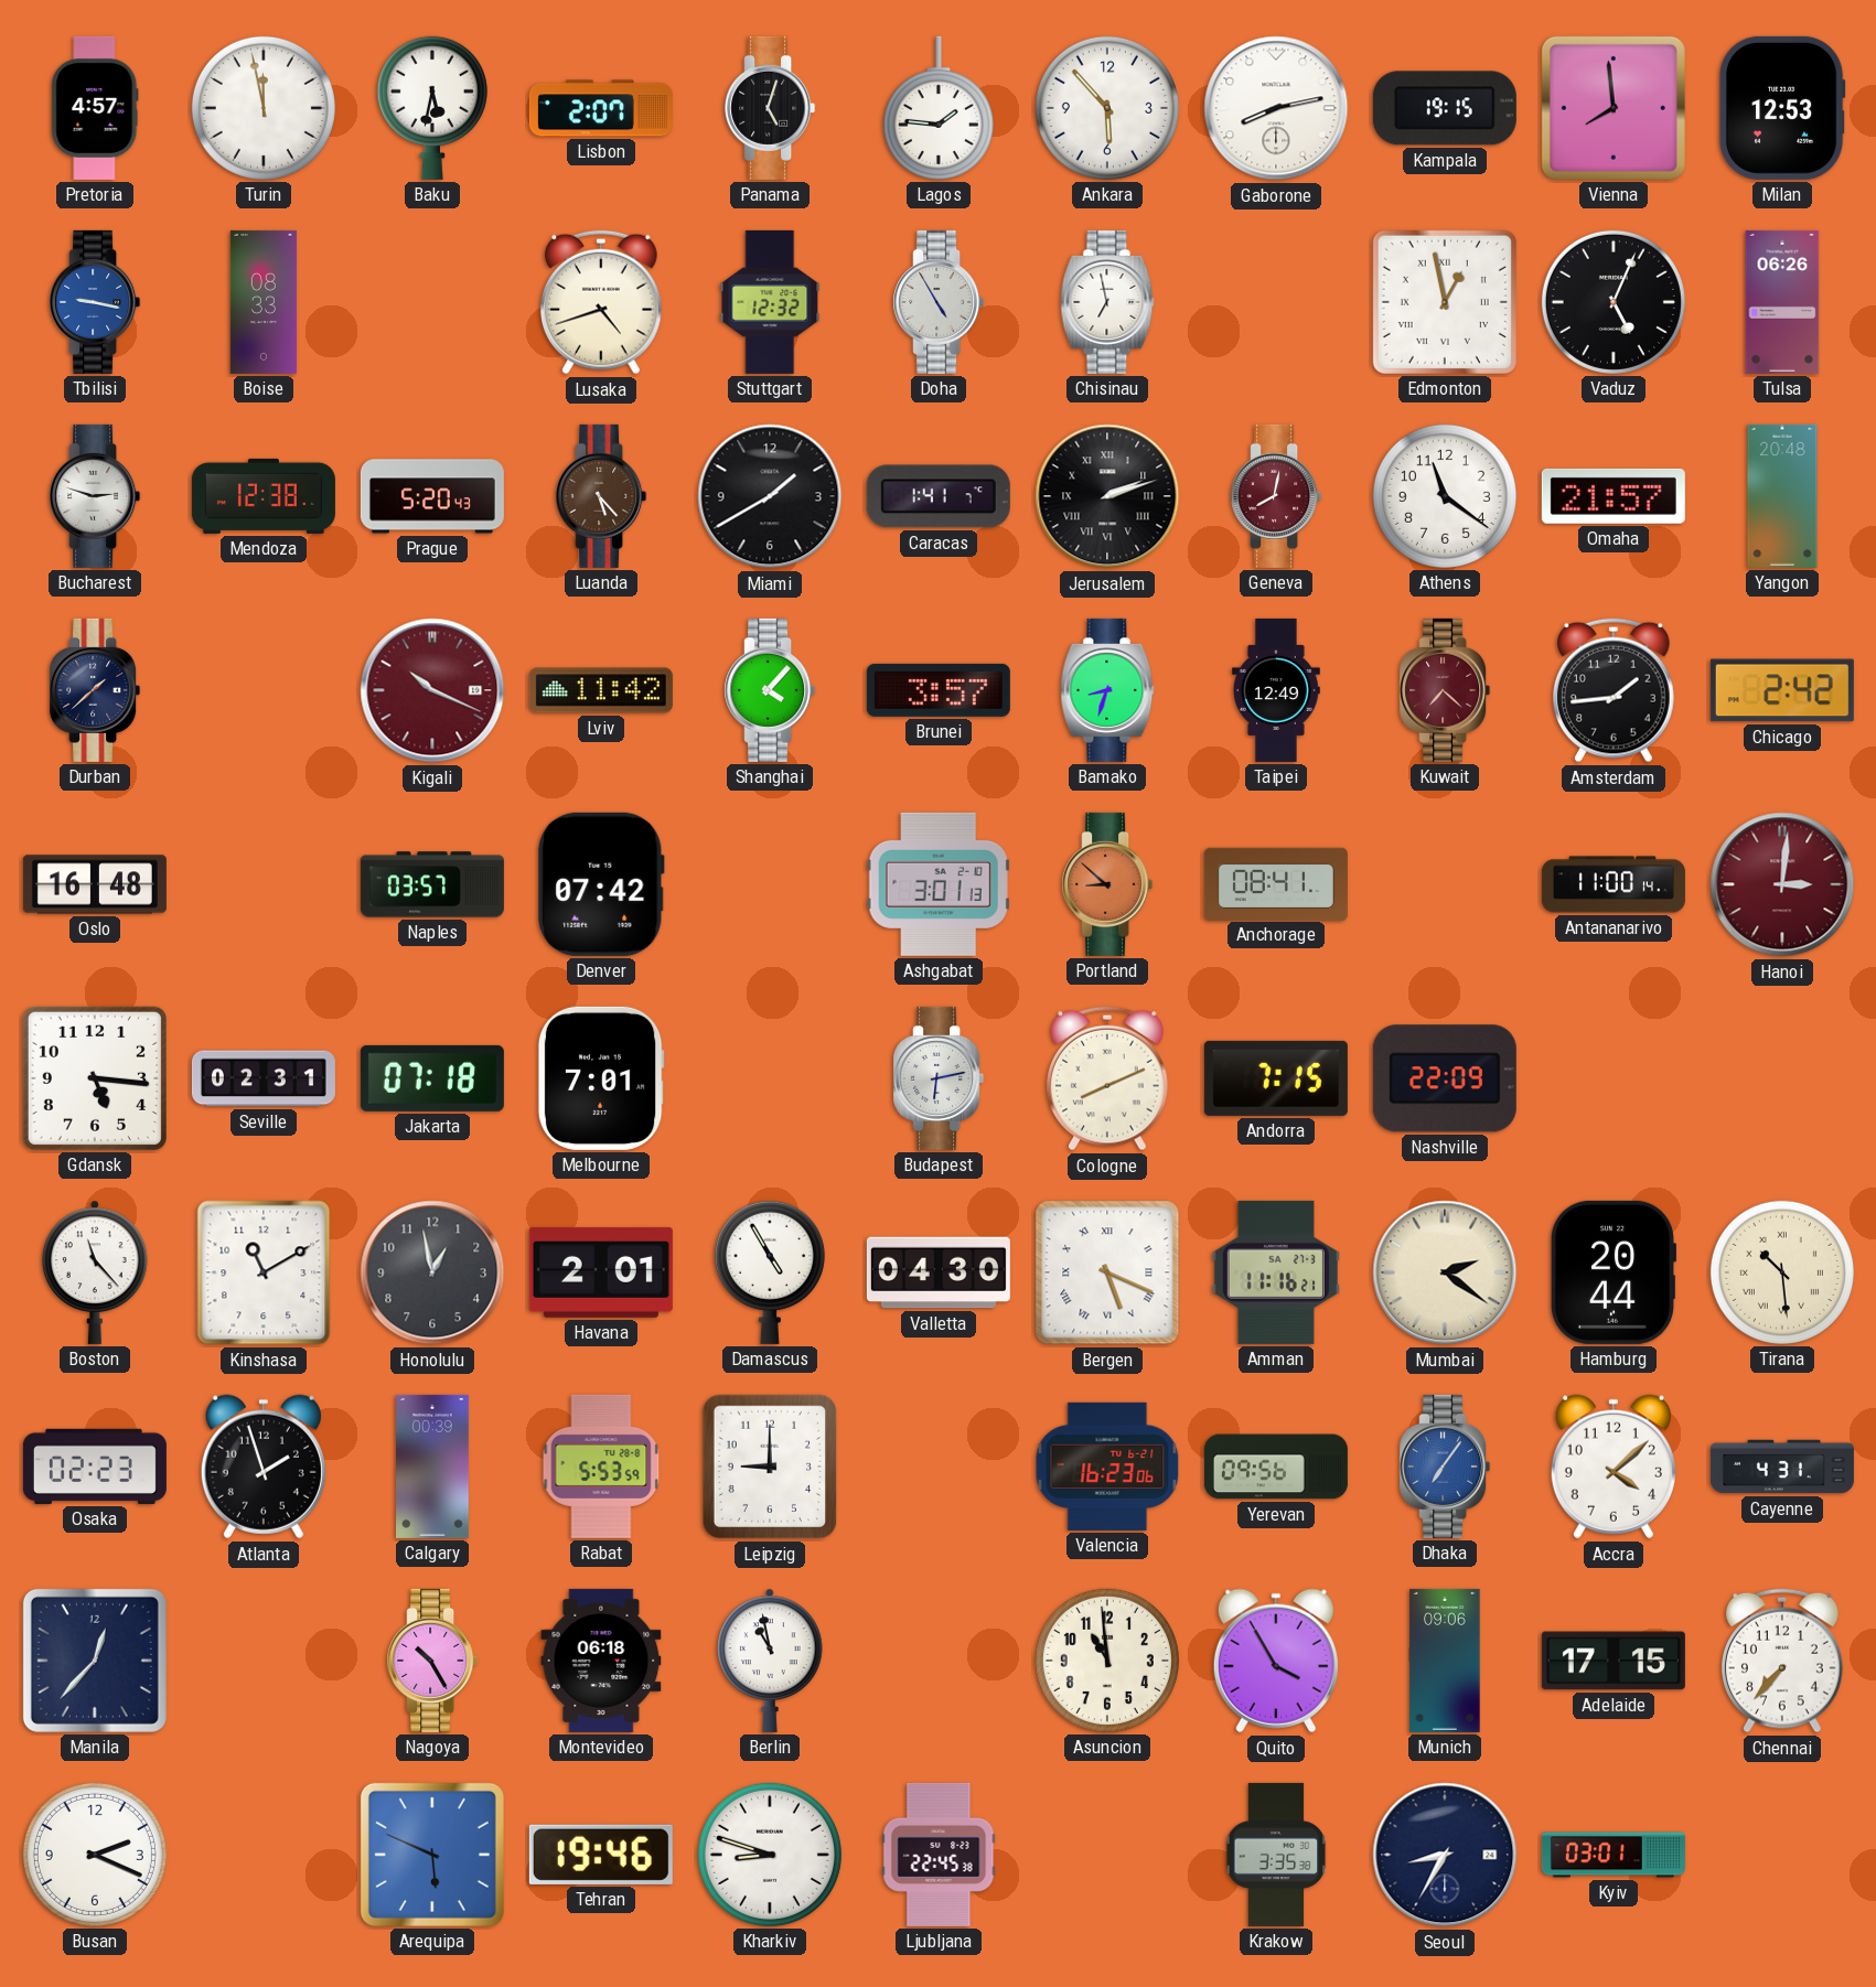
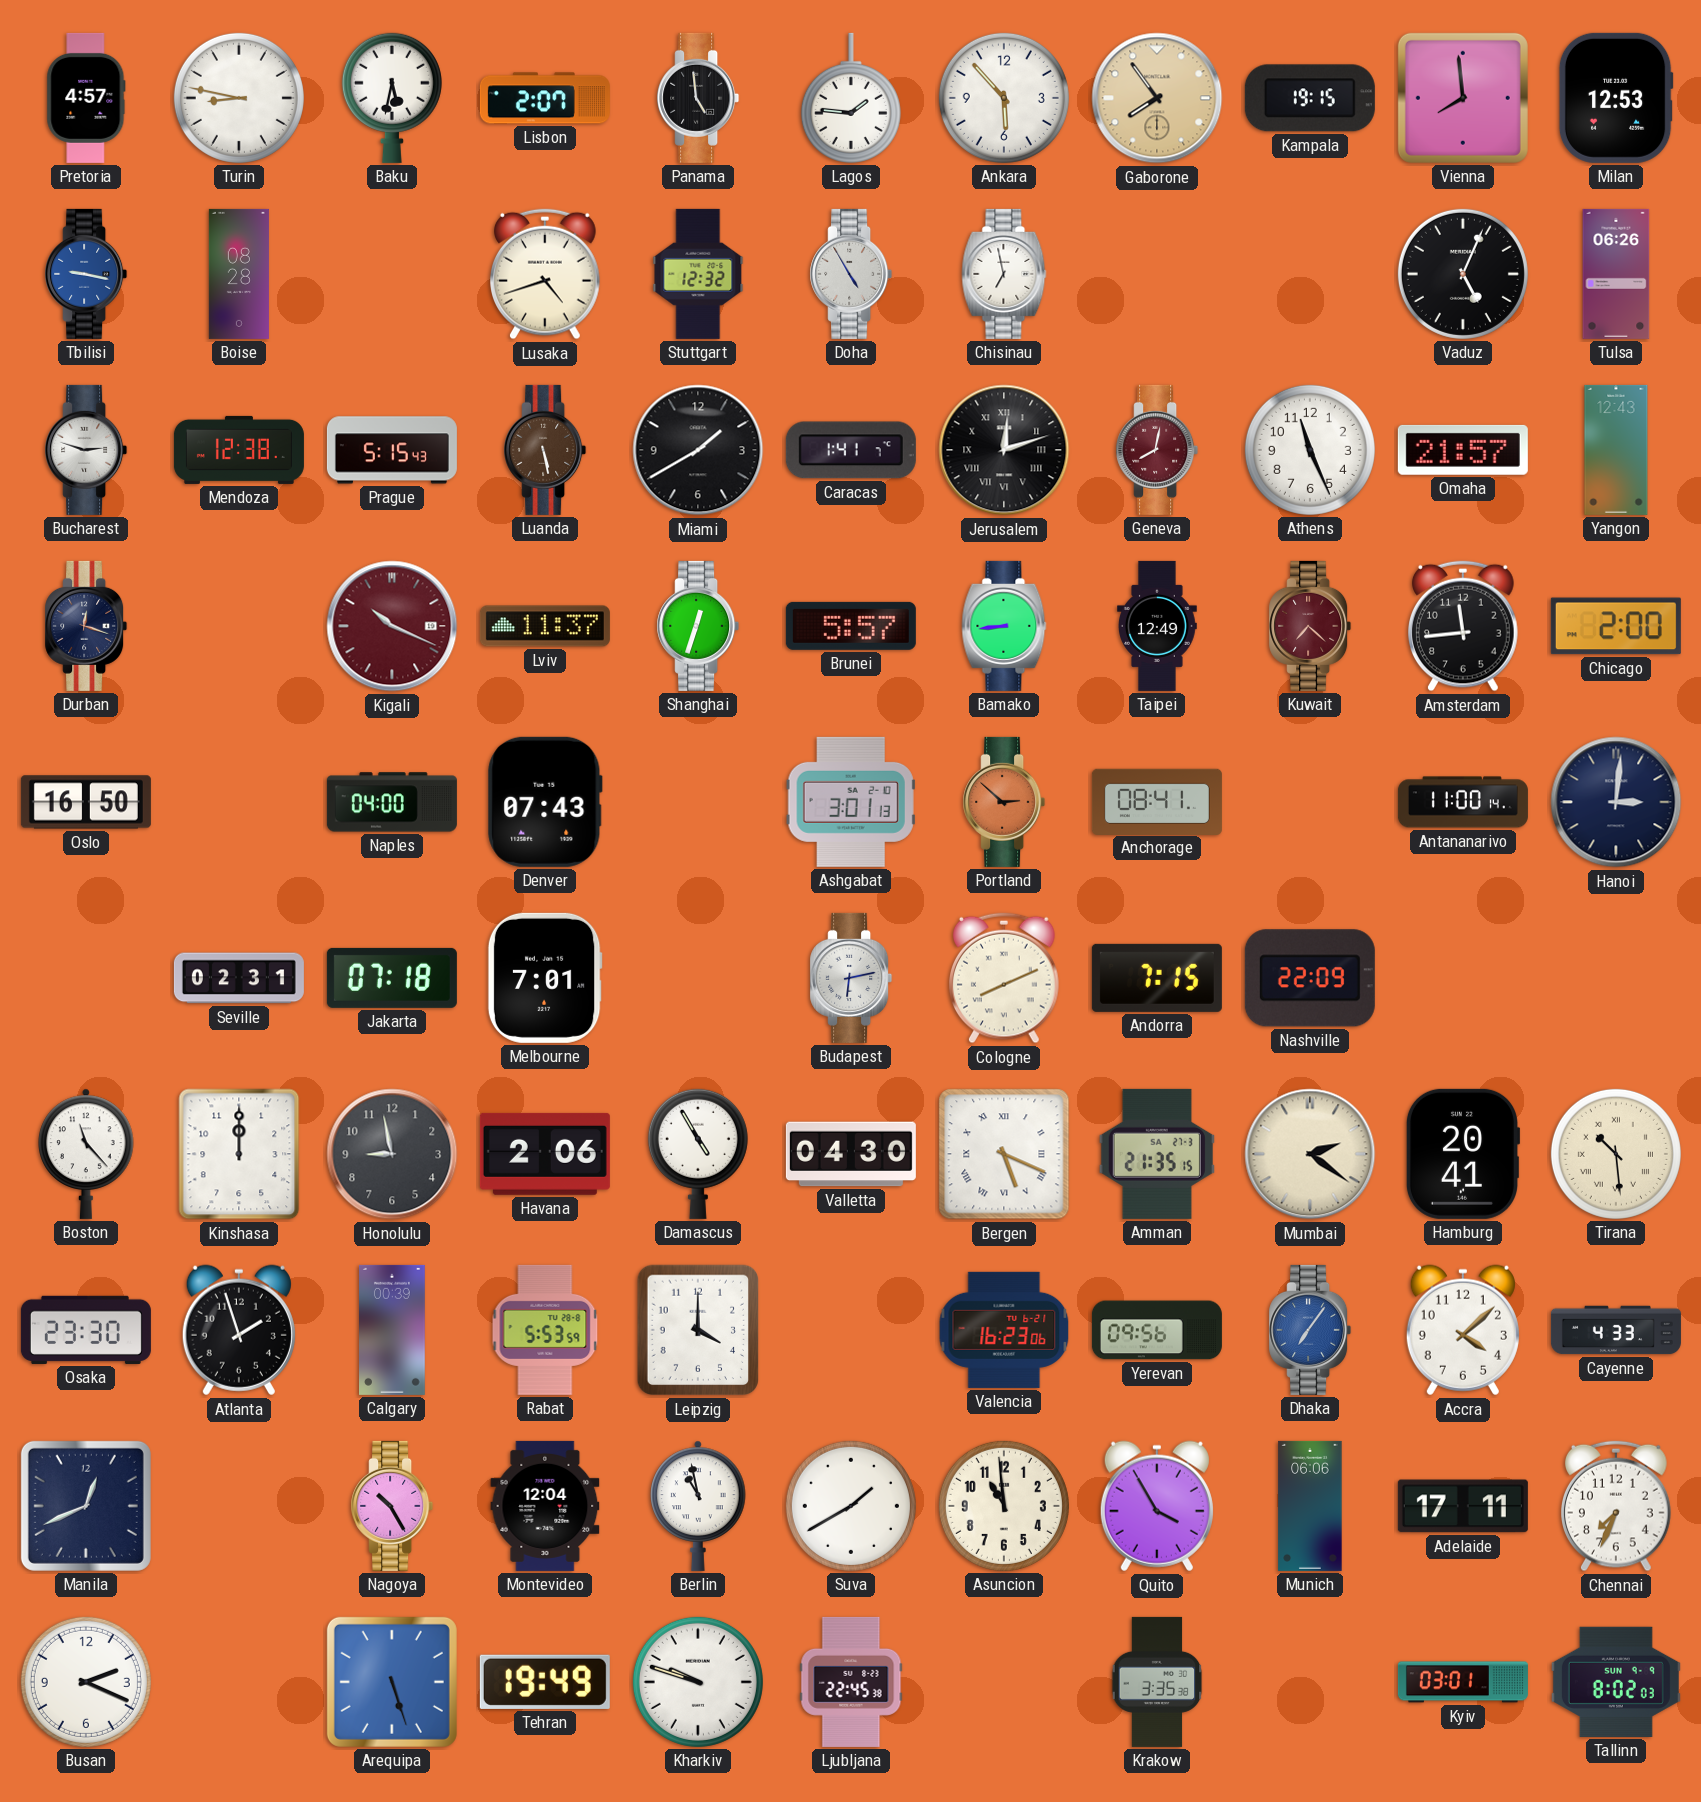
Turin: 11:58 -> 8:47 (239, 98)
Panama: 5:03 -> 4:59 (698, 98)
Gaborone: 8:13 -> 7:54 (1157, 98)
Gaborone dial: white -> champagne (1157, 98)
Boise: 08:33 -> 08:28 (239, 274)
Edmonton: 12:58 -> none (1445, 302)
Prague: 5:20 -> 5:15 (392, 450)
Luanda: 5:23 -> 5:28 (545, 450)
Jerusalem: 2:12 -> 12:12 (1004, 450)
Athens: 11:21 -> 11:26 (1310, 450)
Yangon: 20:48 -> 12:43 (1616, 450)
Durban: 1:38 -> 12:18 (86, 626)
Lviv: 11:42 -> 11:37 (545, 626)
Shanghai: 4:07 -> 12:33 (698, 626)
Brunei: 3:57 -> 5:57 (851, 626)
Bamako: 8:33 -> 8:44 (1004, 626)
Amsterdam: 1:44 -> 11:44 (1464, 626)
Chicago: 2:42 -> 2:00 (1616, 626)
Oslo: 16:48 -> 16:50 (86, 802)
Naples: 03:57 -> 04:00 (392, 802)
Denver: 07:42 -> 07:43 (545, 802)
Portland: 8:52 -> 2:52 (1004, 802)
Hanoi dial: burgundy -> navy (1616, 802)
Gdansk: 5:16 -> none (95, 1078)
Kinshasa: 11:10 -> 12:00 (239, 1154)
Honolulu: 12:58 -> 8:58 (392, 1154)
Havana: 2:01 -> 2:06 (545, 1154)
Amman: 11:16 -> 21:35 (1157, 1154)
Hamburg: 20:44 -> 20:41 (1463, 1154)
Osaka: 02:23 -> 23:30 (86, 1330)
Leipzig: 9:00 -> 4:00 (698, 1330)
Cayenne: 4:31 -> 4:33 (1616, 1330)
Manila: 12:37 -> 12:41 (86, 1506)
Montevideo: 06:18 -> 12:04 (545, 1506)
Suva: none -> 1:40 (851, 1506)
Munich: 09:06 -> 06:06 (1310, 1506)
Adelaide: 17:15 -> 17:11 (1463, 1506)
Chennai: 7:37 -> 7:34 (1617, 1506)
Arequipa: 5:49 -> 5:27 (392, 1682)
Tehran: 19:46 -> 19:49 (545, 1682)
Kharkiv: 8:48 -> 9:48 (698, 1682)
Seoul: 8:35 -> none (1445, 1855)
Tallinn: none -> 8:02 (1616, 1682)
